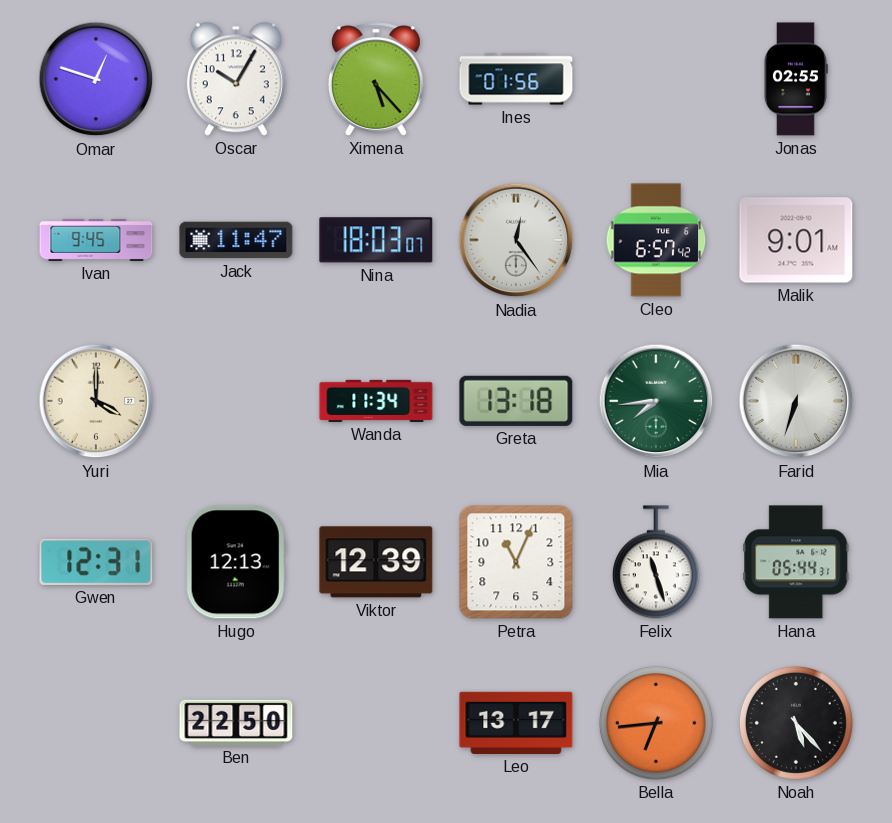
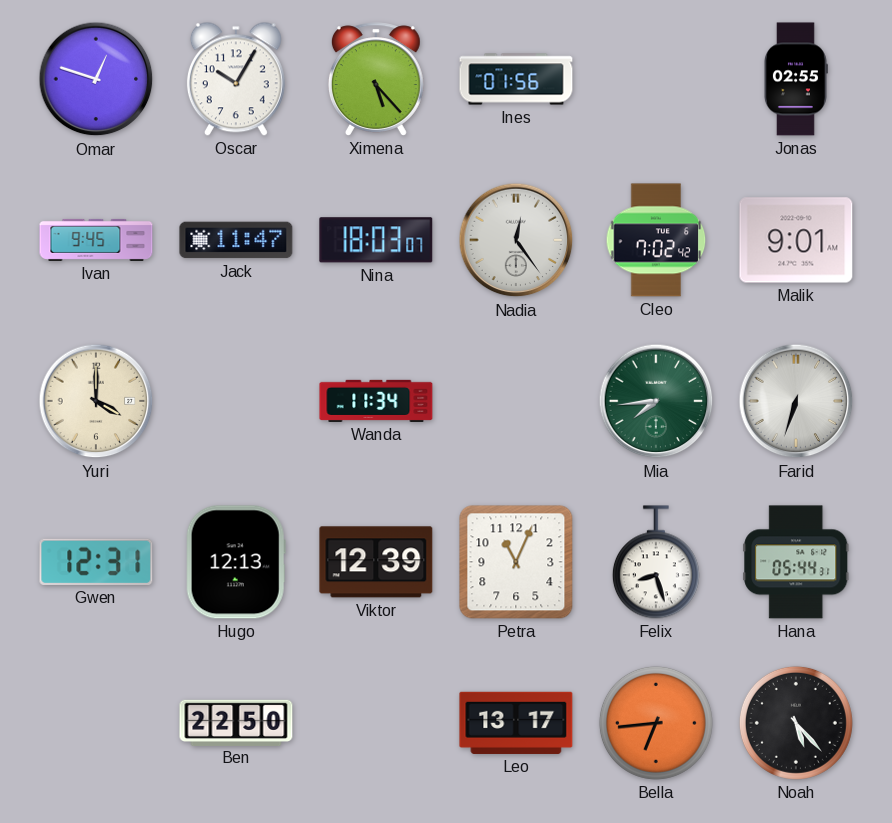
Cleo: 6:57 -> 7:02 (656, 240)
Greta: 13:18 -> none (516, 401)
Felix: 11:27 -> 8:27 (656, 562)
